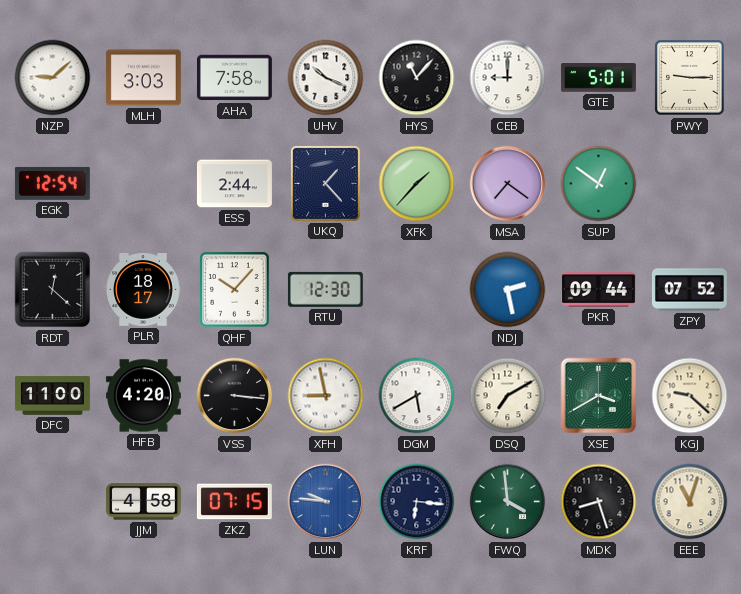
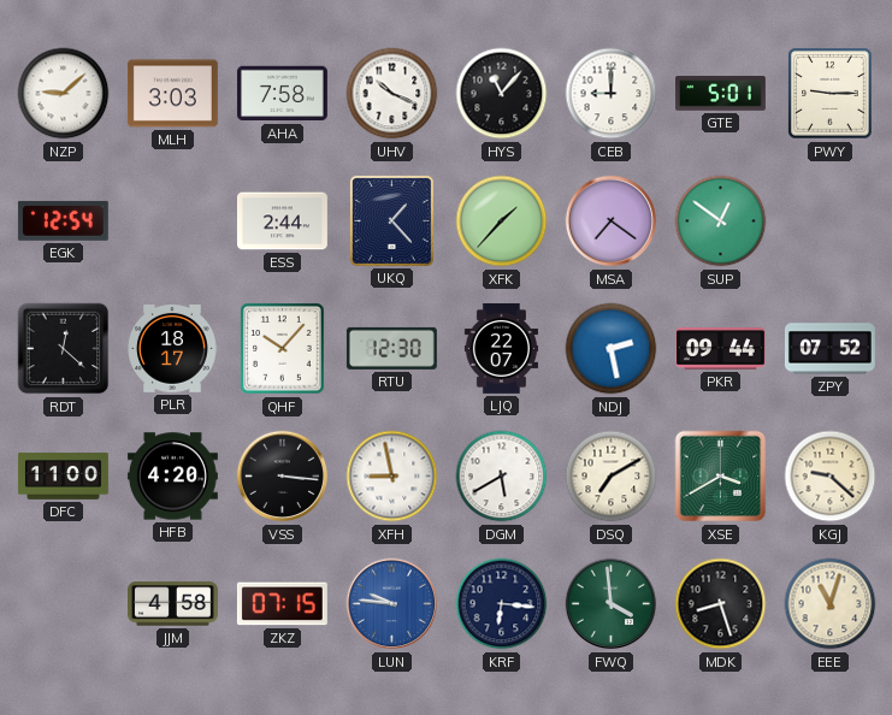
LJQ: none -> 22:07 (501, 349)
